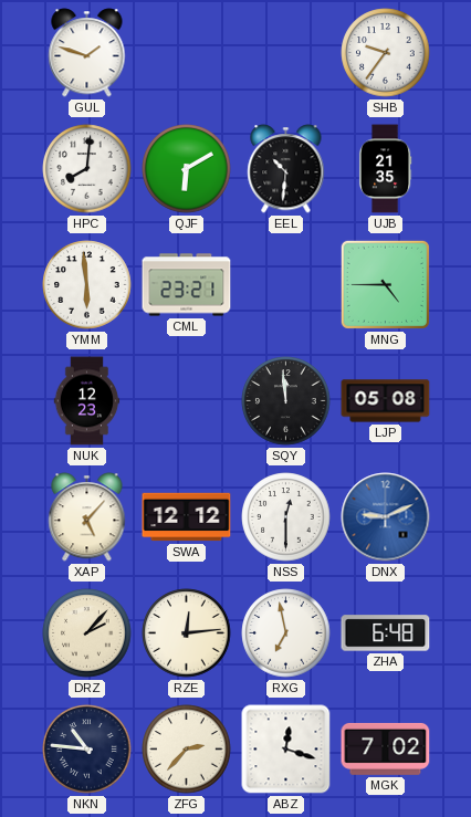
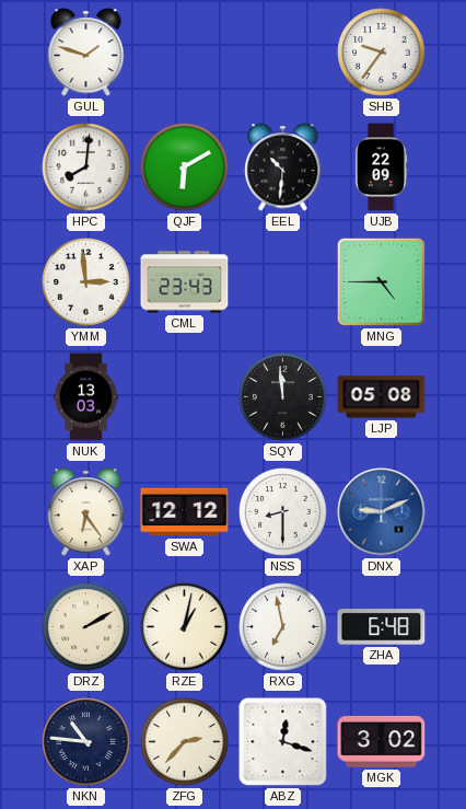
UJB: 21:35 -> 22:09 (381, 167)
YMM: 5:59 -> 2:59 (86, 282)
CML: 23:21 -> 23:43 (185, 282)
NUK: 12:23 -> 13:03 (86, 397)
XAP: 5:07 -> 6:24 (86, 512)
NSS: 12:30 -> 8:30 (283, 512)
DRZ: 2:07 -> 2:10 (86, 627)
RZE: 12:14 -> 1:02 (185, 627)
MGK: 7:02 -> 3:02 (382, 741)
